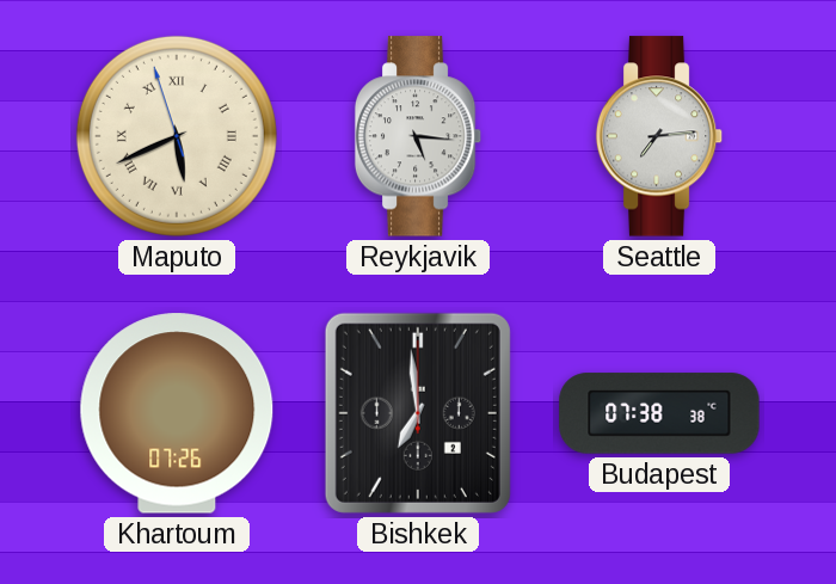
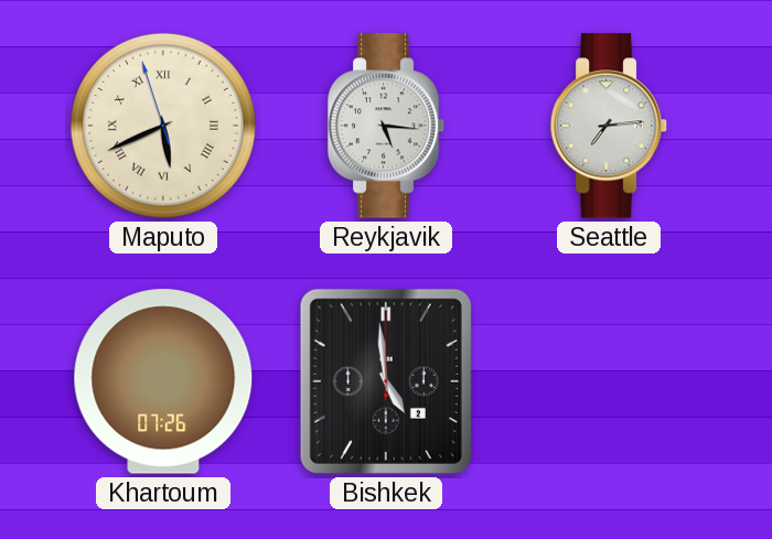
Bishkek: 6:59 -> 4:59 (386, 381)
Budapest: 07:38 -> none (659, 413)
